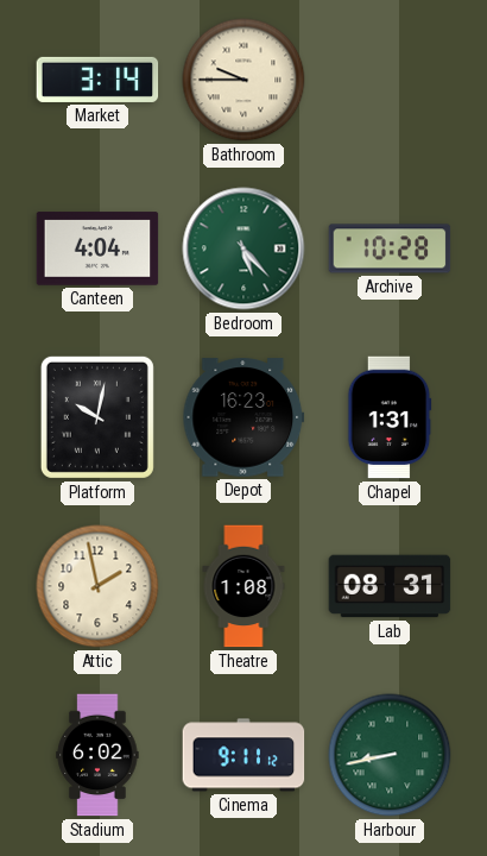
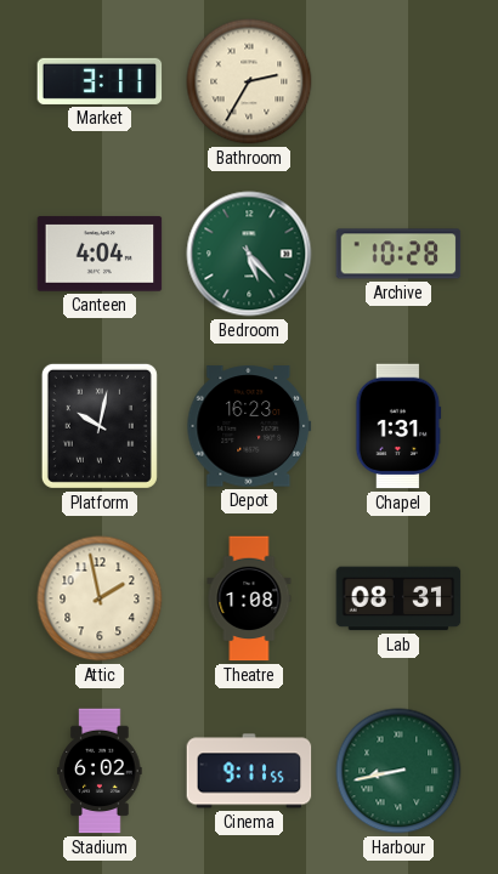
Market: 3:14 -> 3:11 (100, 81)
Bathroom: 9:45 -> 2:35 (249, 81)
Cinema: 9:11:12 -> 9:11:55 (249, 771)
